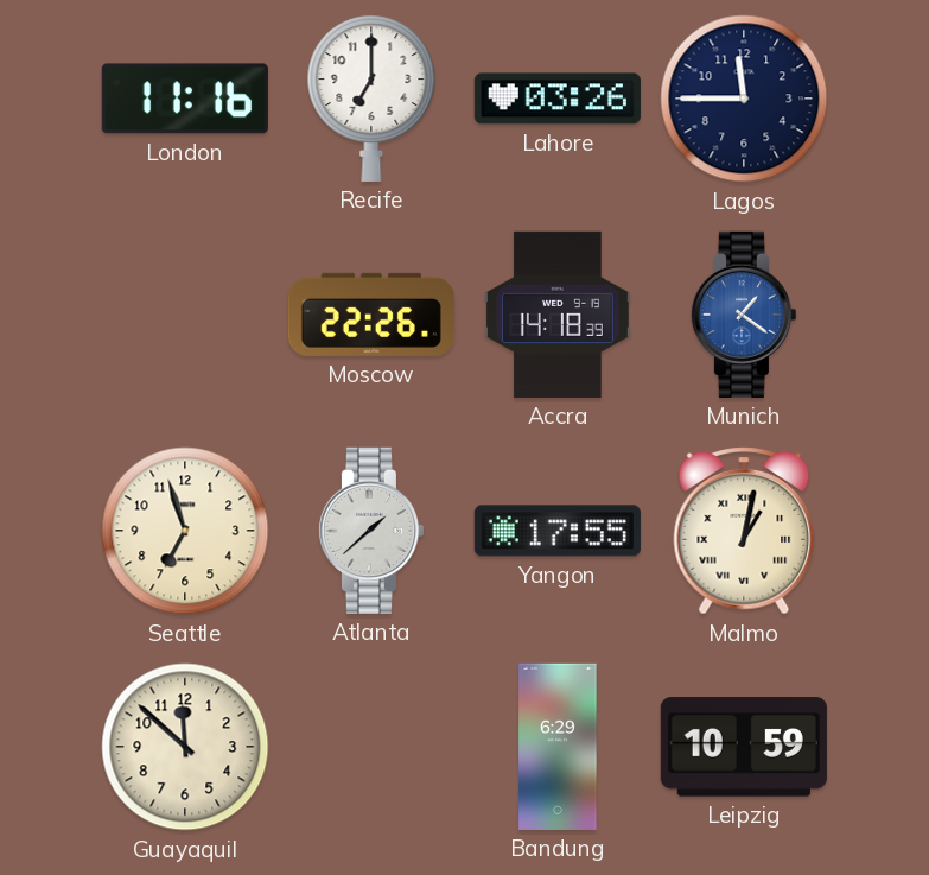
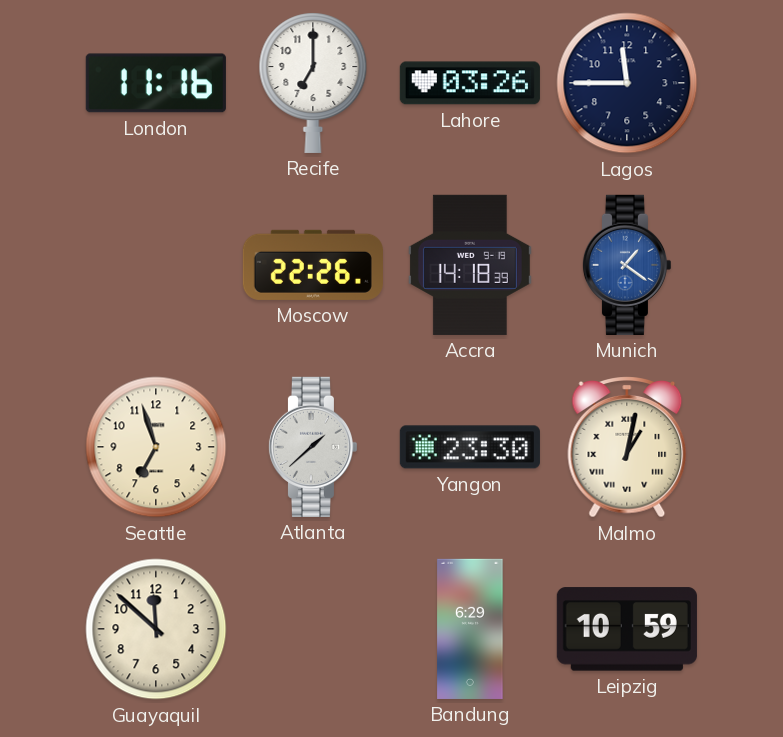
Yangon: 17:55 -> 23:30 (470, 447)
